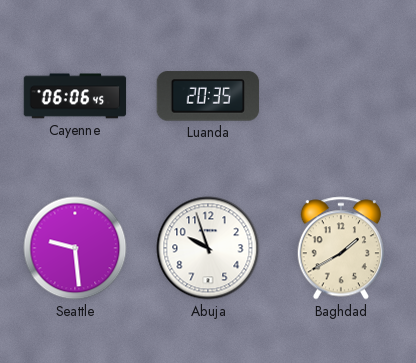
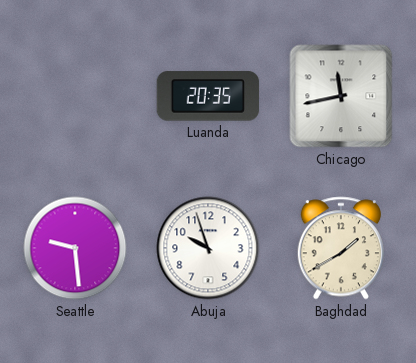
Cayenne: 06:06 -> none (75, 96)
Chicago: none -> 11:43 (341, 96)
